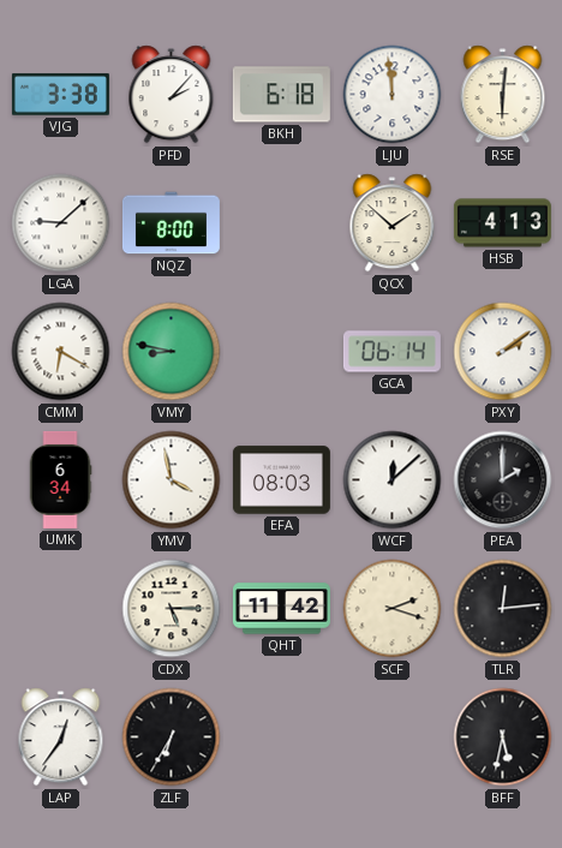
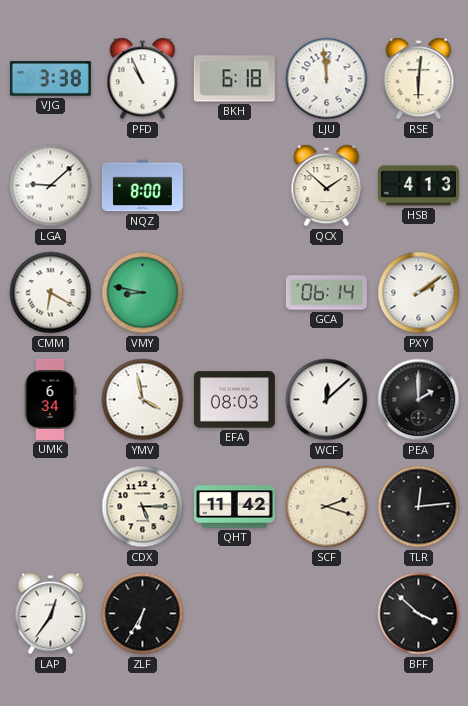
PFD: 2:07 -> 10:56 (143, 79)
BFF: 5:32 -> 3:52 (419, 614)
